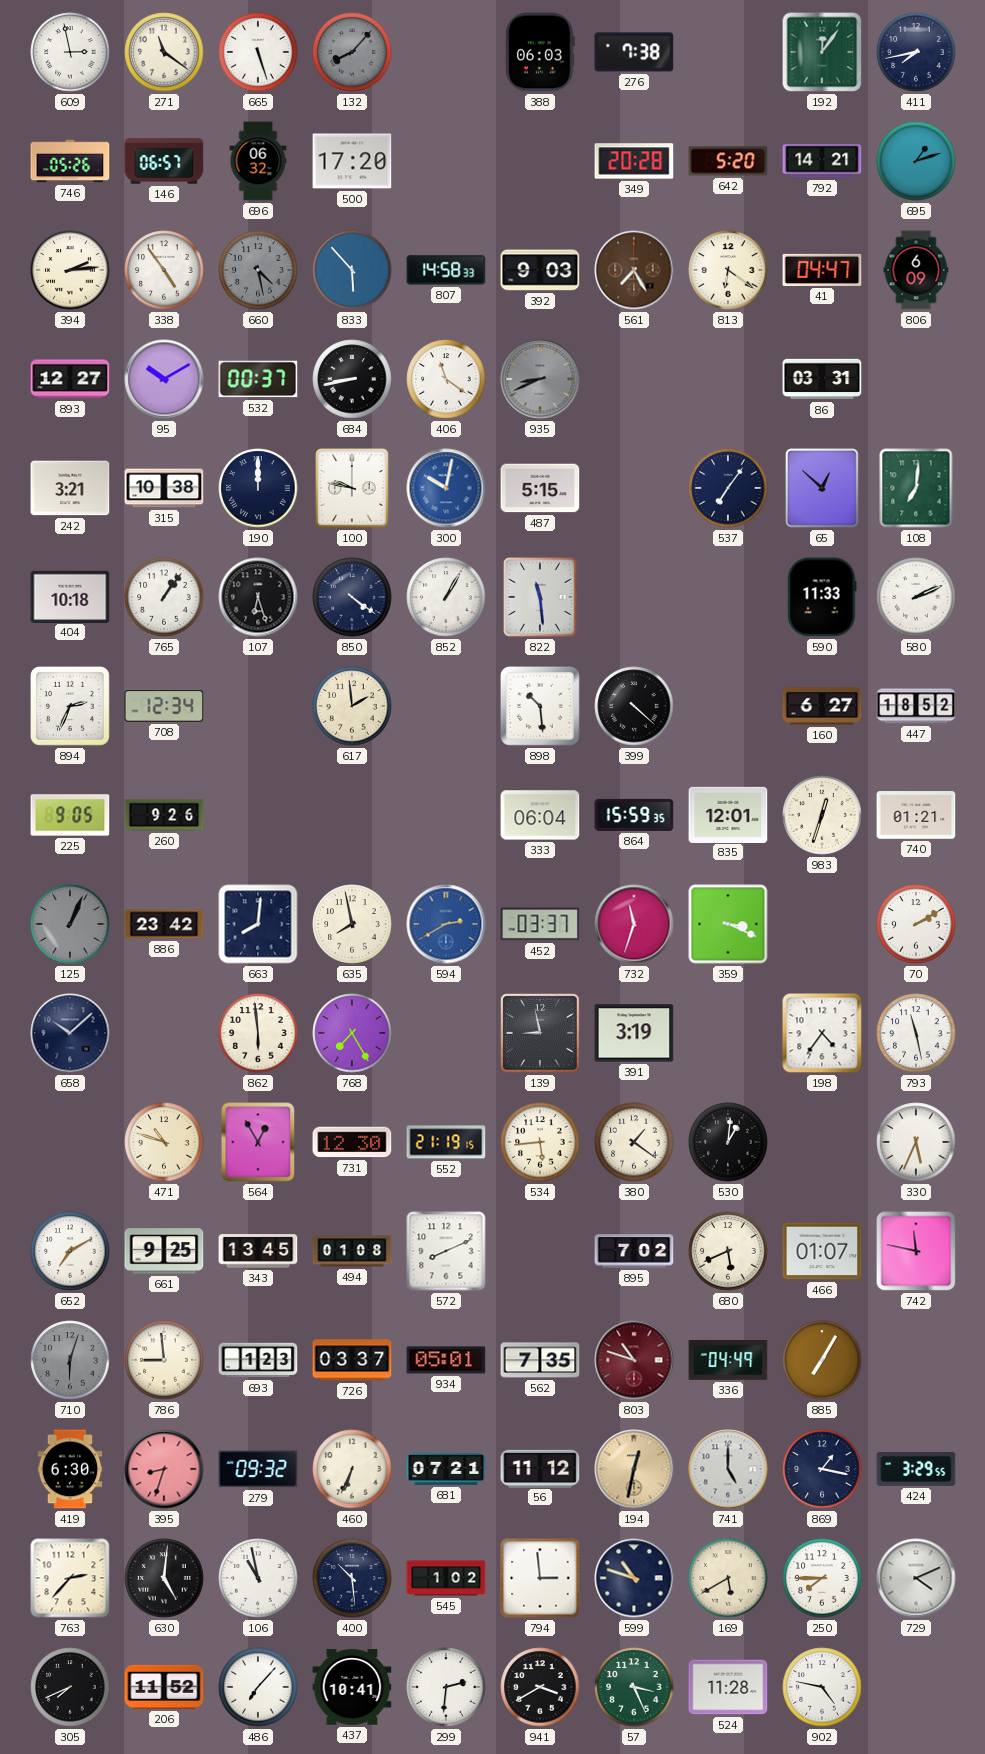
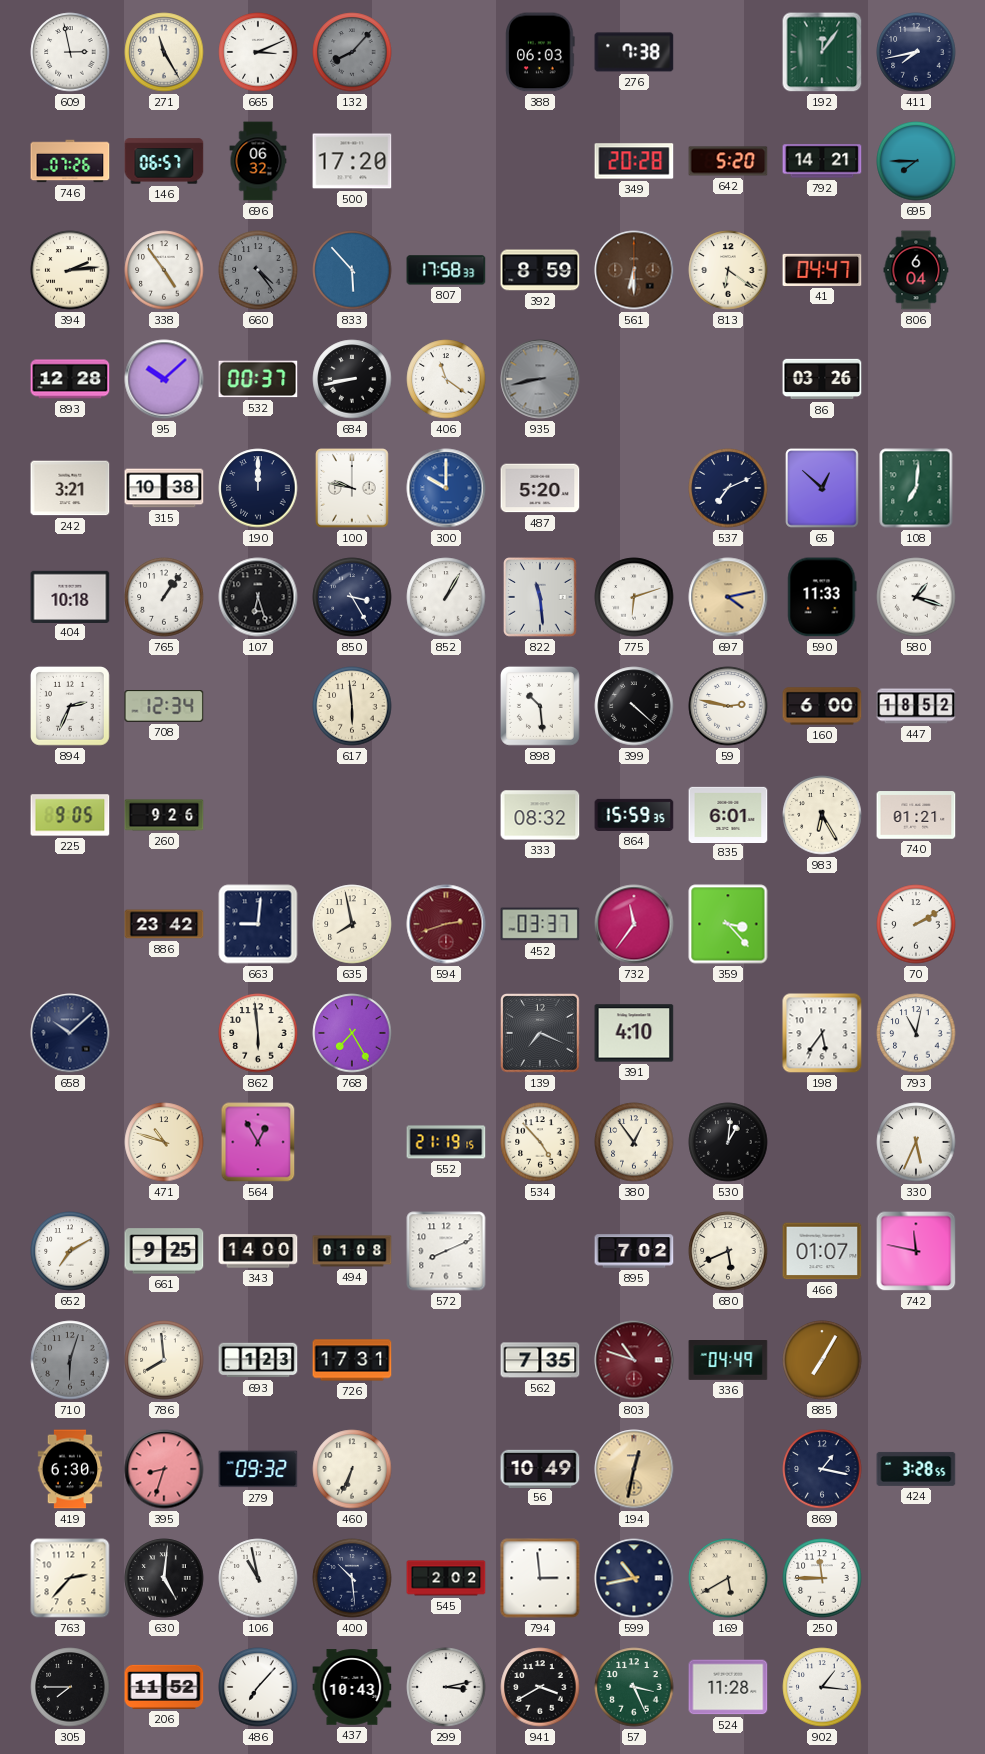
271: 11:21 -> 11:25 (164, 52)
665: 5:27 -> 3:11 (258, 52)
746: 05:26 -> 07:26 (70, 161)
695: 1:12 -> 7:45 (916, 161)
660: 4:28 -> 4:24 (258, 270)
807: 14:58 -> 17:58 (446, 270)
392: 9:03 -> 8:59 (540, 270)
561: 7:25 -> 6:30 (634, 270)
806: 6:09 -> 6:04 (916, 270)
893: 12:27 -> 12:28 (70, 379)
95: 10:10 -> 10:08 (164, 379)
935: 8:41 -> 8:43 (540, 379)
86: 03:31 -> 03:26 (822, 379)
300: 10:02 -> 10:00 (446, 488)
487: 5:15 -> 5:20 (540, 488)
537: 7:06 -> 7:11 (728, 488)
850: 4:21 -> 3:25 (352, 597)
775: none -> 6:12 (634, 597)
697: none -> 4:13 (728, 597)
580: 2:11 -> 1:18 (916, 597)
617: 1:59 -> 5:59 (352, 706)
59: none -> 2:47 (728, 706)
160: 6:27 -> 6:00 (822, 706)
333: 06:04 -> 08:32 (540, 815)
835: 12:01 -> 6:01 (728, 814)
983: 12:33 -> 6:25 (822, 815)
125: 1:04 -> none (70, 924)
663: 8:01 -> 9:01 (258, 924)
594: 2:40 -> 2:42 (446, 924)
594 dial: blue -> burgundy (446, 924)
732: 11:33 -> 11:36 (634, 924)
359: 3:19 -> 3:23 (728, 924)
139: 8:58 -> 7:19 (540, 1033)
391: 3:19 -> 4:10 (634, 1033)
198: 4:36 -> 5:36 (822, 1033)
793: 11:28 -> 11:02 (916, 1033)
731: 12:30 -> none (352, 1142)
534: 5:44 -> 4:53 (540, 1142)
380: 1:21 -> 12:54 (634, 1142)
343: 13:45 -> 14:00 (258, 1251)
786: 8:59 -> 7:59 (164, 1360)
726: 03:37 -> 17:31 (352, 1360)
934: 05:01 -> none (446, 1360)
681: 07:21 -> none (446, 1469)
56: 11:12 -> 10:49 (540, 1468)
741: 5:00 -> none (728, 1469)
424: 3:29 -> 3:28 (916, 1469)
545: 1:02 -> 2:02 (446, 1578)
599: 10:48 -> 10:43 (634, 1578)
250: 7:45 -> 11:45 (822, 1578)
729: 4:11 -> none (916, 1578)
305: 7:41 -> 7:45 (70, 1687)
437: 10:41 -> 10:43 (352, 1687)
299: 2:31 -> 3:13 (446, 1687)
902: 4:47 -> 1:16 (822, 1687)
